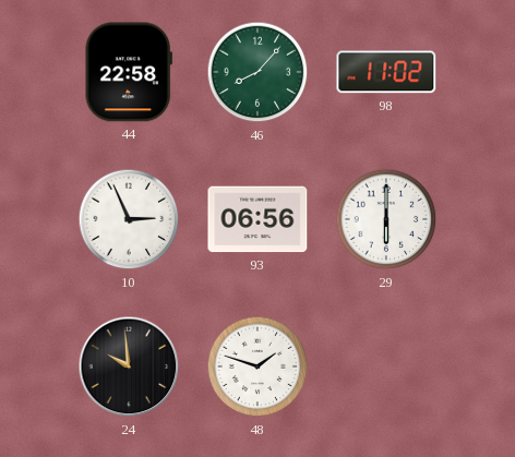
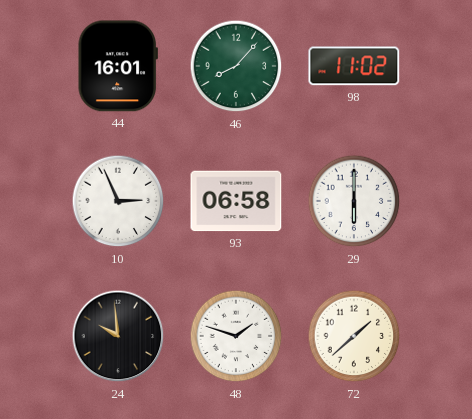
44: 22:58 -> 16:01 (118, 66)
93: 06:56 -> 06:58 (236, 201)
72: none -> 1:38 (354, 336)
